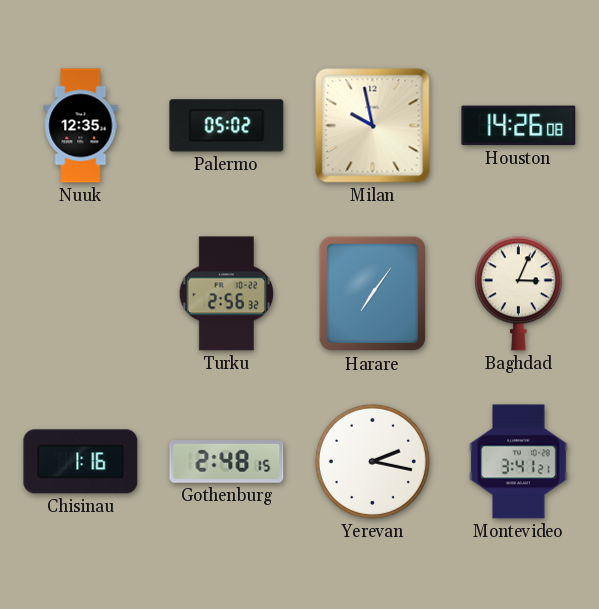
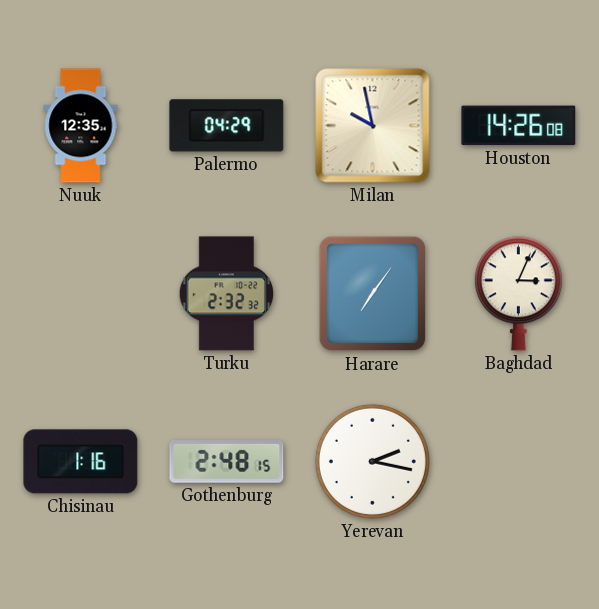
Palermo: 05:02 -> 04:29 (227, 126)
Turku: 2:56 -> 2:32 (226, 294)
Montevideo: 3:41 -> none (519, 462)
